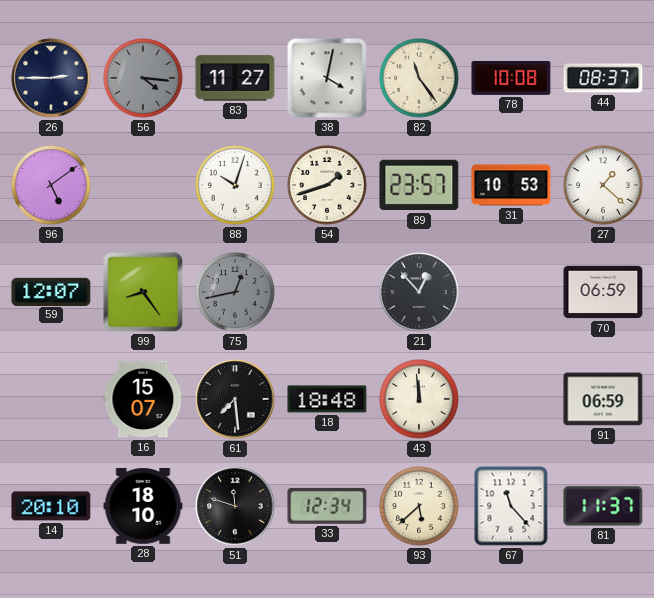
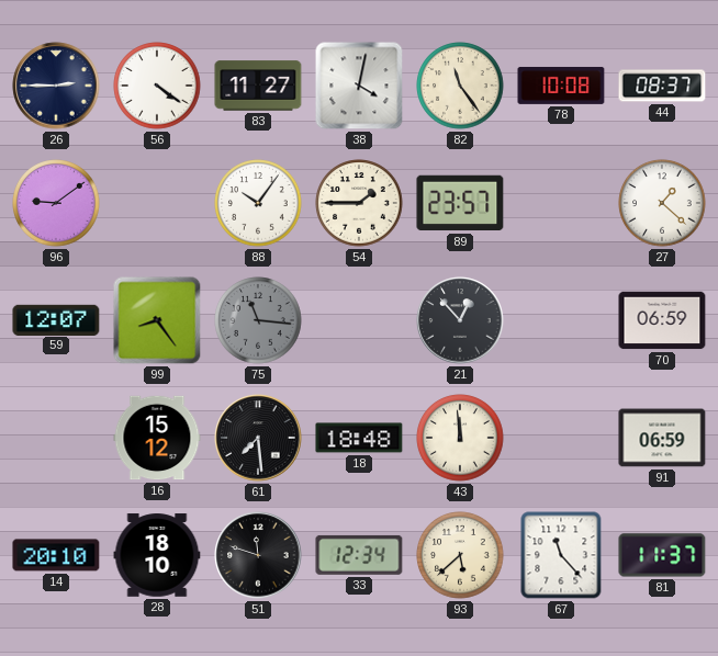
56: 4:16 -> 4:21 (157, 86)
56 dial: grey -> white (157, 86)
96: 5:09 -> 9:09 (56, 203)
88: 10:03 -> 10:06 (258, 203)
54: 1:42 -> 1:45 (359, 203)
31: 10:53 -> none (511, 185)
75: 12:43 -> 11:16 (258, 320)
16: 15:07 -> 15:12 (157, 438)
